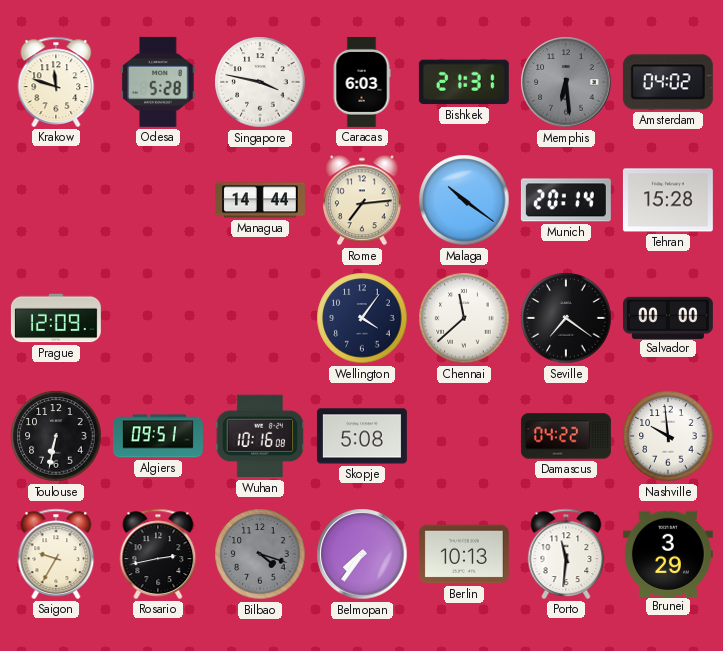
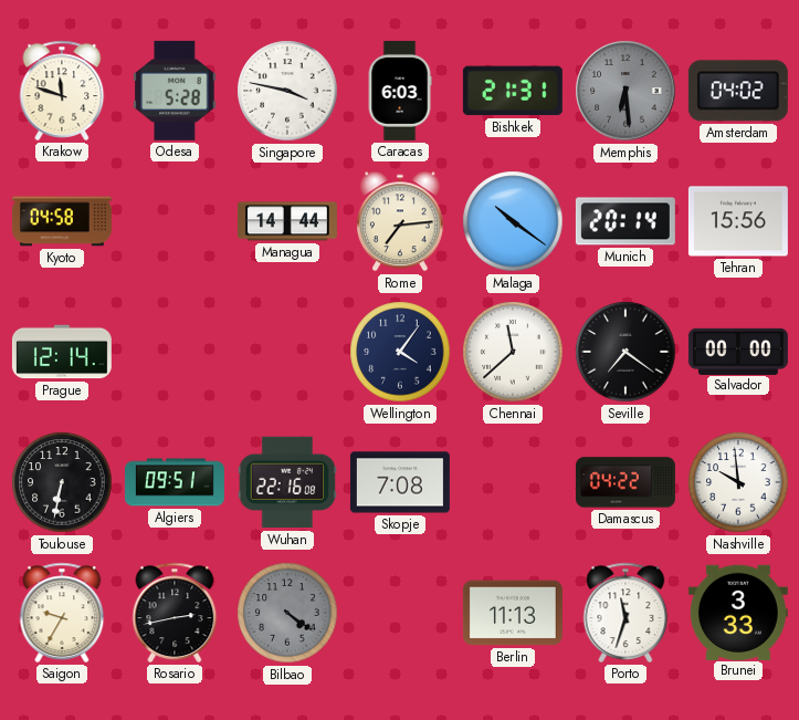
Kyoto: none -> 04:58 (62, 221)
Tehran: 15:28 -> 15:56 (738, 221)
Prague: 12:09 -> 12:14 (62, 352)
Wuhan: 10:16 -> 22:16 (287, 482)
Skopje: 5:08 -> 7:08 (400, 482)
Bilbao: 4:18 -> 4:21 (287, 613)
Belmopan: 7:36 -> none (362, 554)
Berlin: 10:13 -> 11:13 (513, 613)
Porto: 11:31 -> 11:33 (625, 613)
Brunei: 3:29 -> 3:33 (738, 612)
